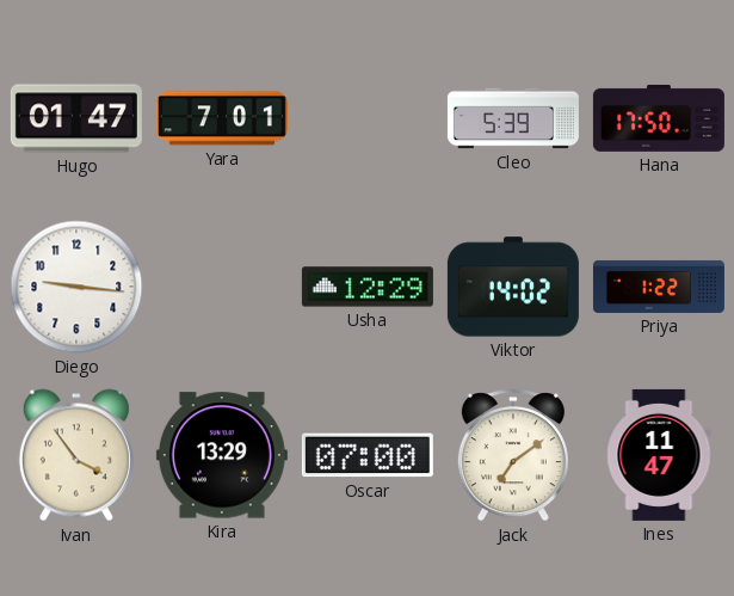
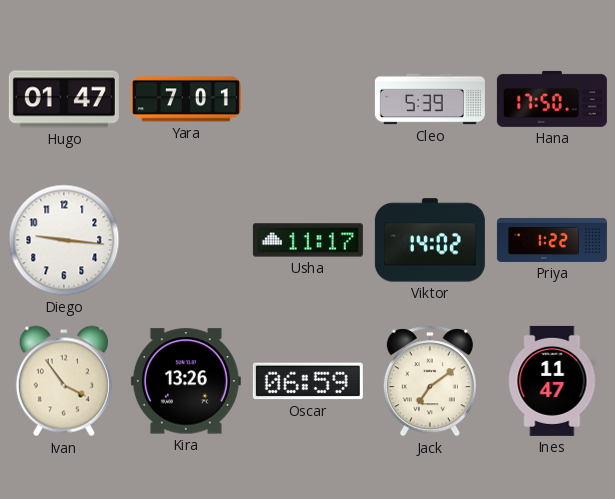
Usha: 12:29 -> 11:17 (308, 240)
Kira: 13:29 -> 13:26 (186, 381)
Oscar: 07:00 -> 06:59 (308, 381)
